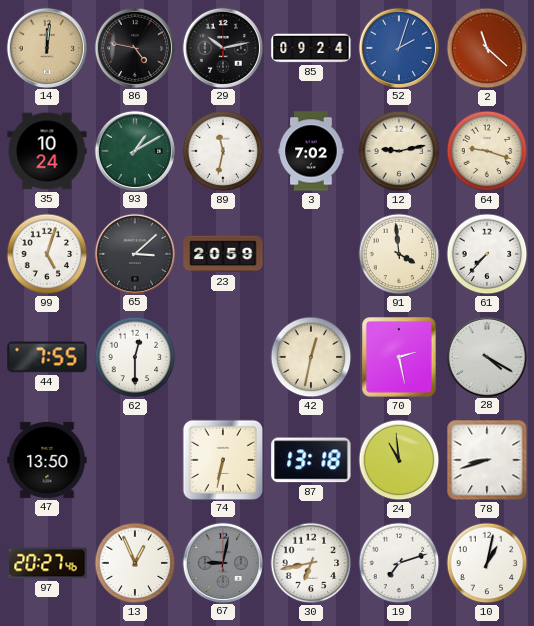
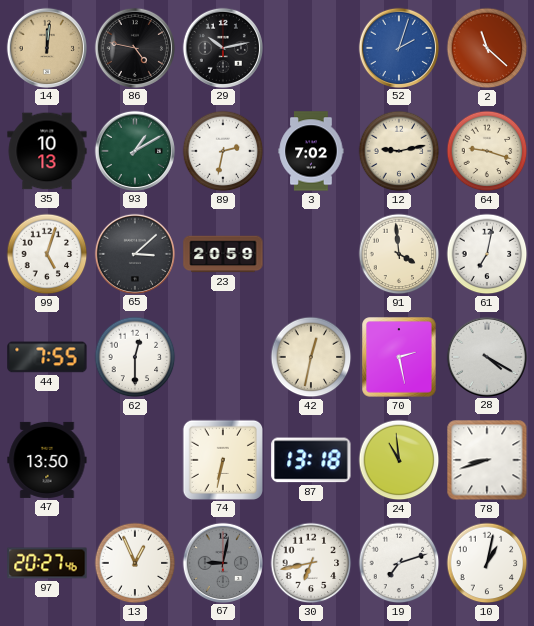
85: 09:24 -> none (311, 48)
35: 10:24 -> 10:13 (47, 151)
89: 11:32 -> 2:32 (223, 151)
61: 7:37 -> 7:02 (487, 254)
